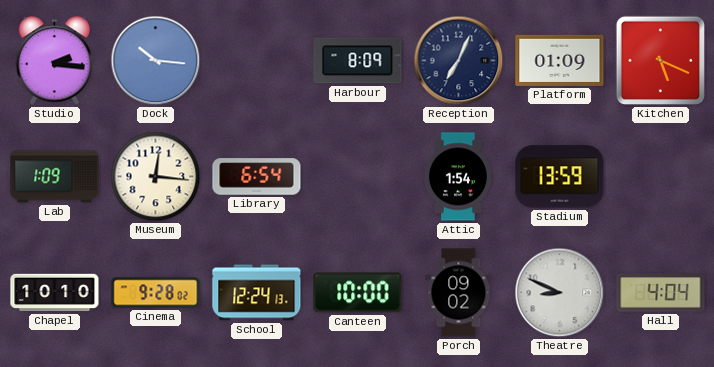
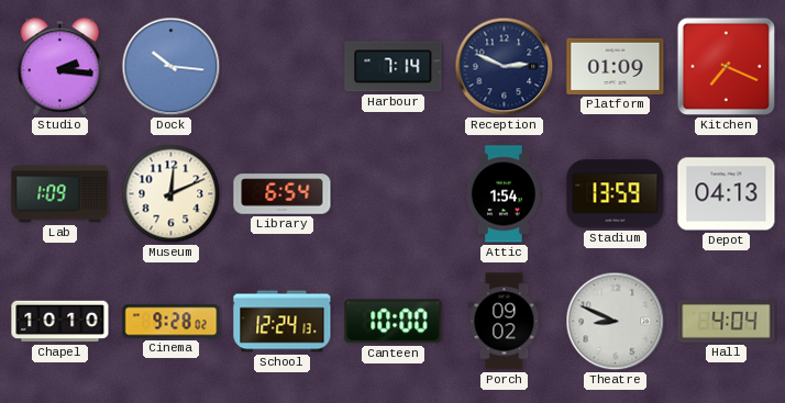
Harbour: 8:09 -> 7:14 (394, 67)
Reception: 7:04 -> 2:49 (505, 67)
Kitchen: 5:19 -> 7:19 (727, 67)
Museum: 12:16 -> 12:11 (172, 194)
Depot: none -> 04:13 (727, 194)
